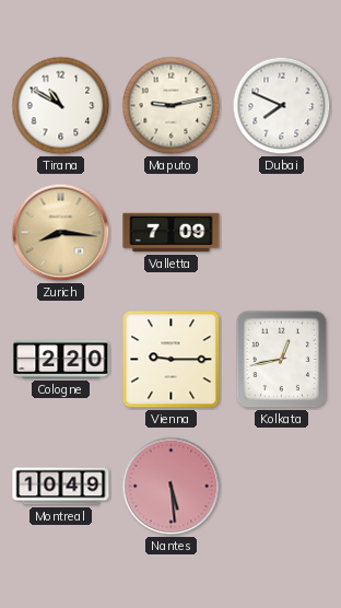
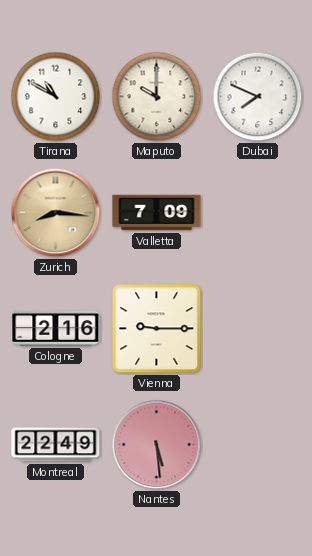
Maputo: 9:13 -> 10:00 (157, 97)
Cologne: 2:20 -> 2:16 (56, 328)
Kolkata: 12:43 -> none (282, 360)
Montreal: 10:49 -> 22:49 (56, 445)
